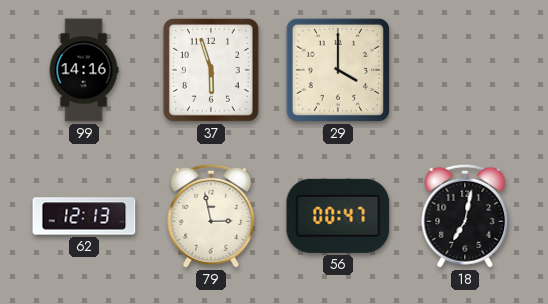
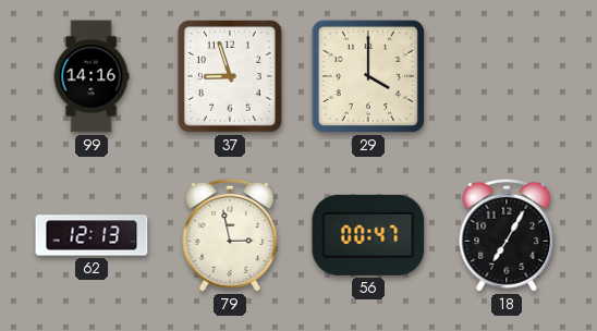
37: 5:57 -> 8:57 (230, 76)
18: 7:02 -> 7:05 (507, 235)
